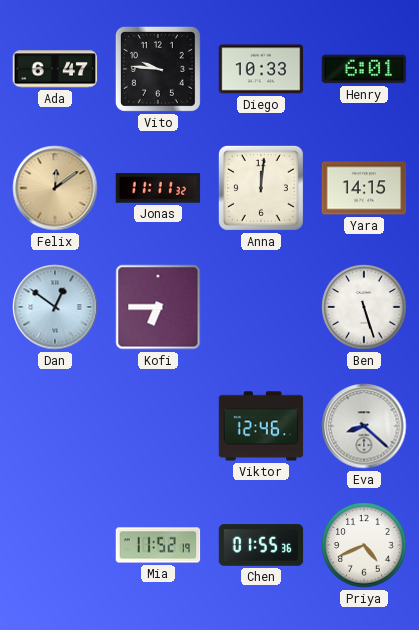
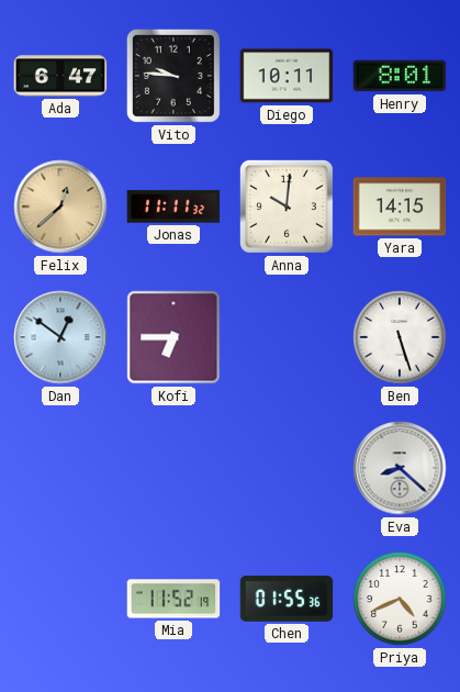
Diego: 10:33 -> 10:11 (287, 76)
Henry: 6:01 -> 8:01 (400, 76)
Felix: 12:09 -> 12:38 (60, 207)
Anna: 12:01 -> 10:01 (287, 207)
Viktor: 12:46 -> none (261, 426)
